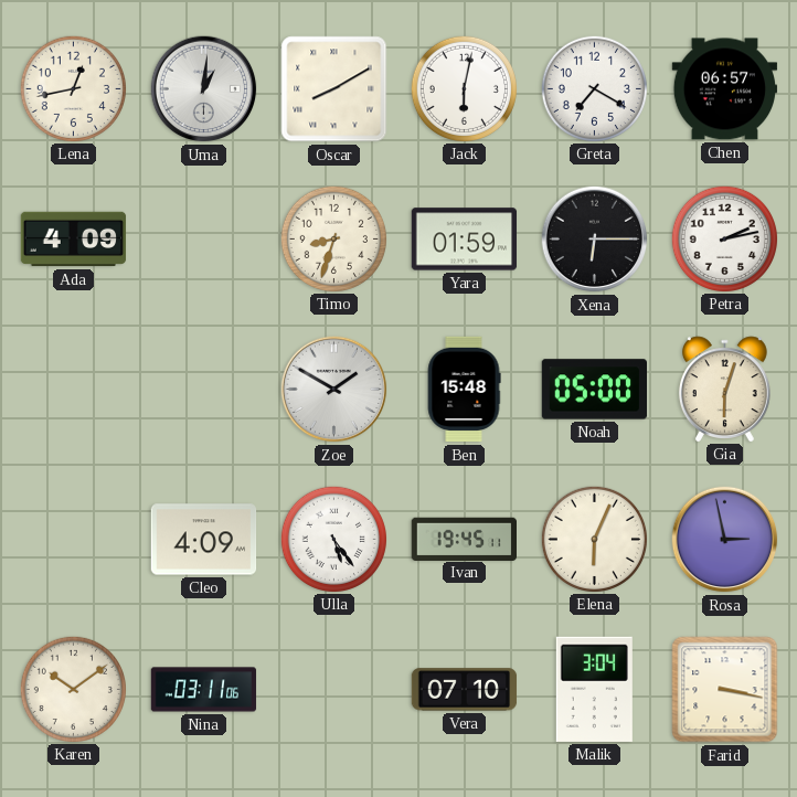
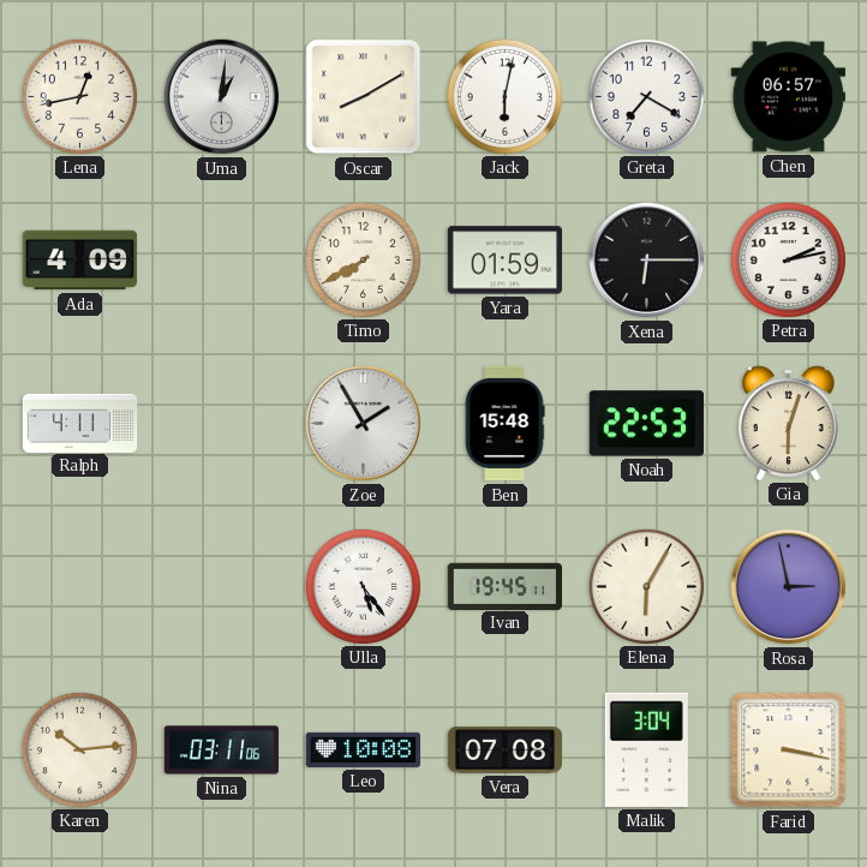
Timo: 8:33 -> 7:40 (363, 259)
Ralph: none -> 4:11 (80, 423)
Zoe: 1:50 -> 1:55 (364, 424)
Noah: 05:00 -> 22:53 (646, 424)
Cleo: 4:09 -> none (204, 540)
Elena: 6:04 -> 6:05 (646, 586)
Karen: 10:09 -> 10:14 (79, 749)
Leo: none -> 10:08 (364, 749)
Vera: 07:10 -> 07:08 (506, 751)
